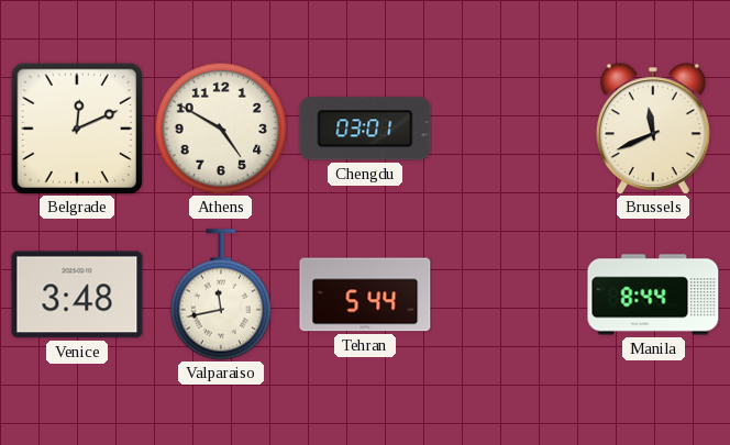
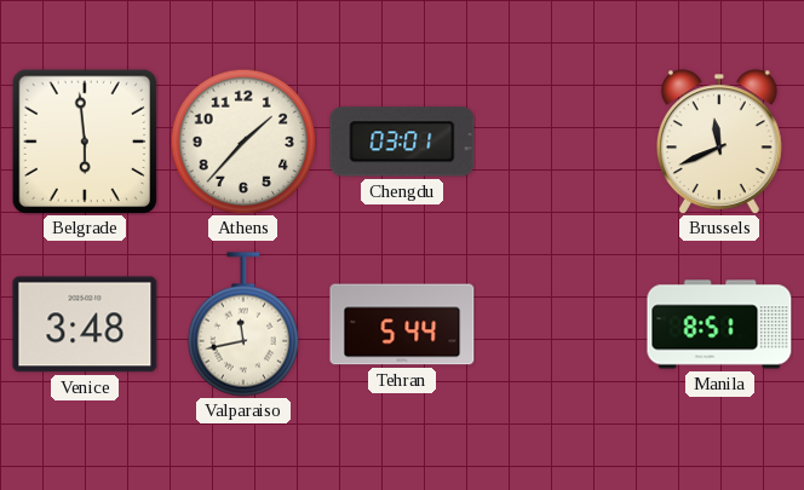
Belgrade: 12:11 -> 5:59 (85, 142)
Athens: 4:50 -> 1:37 (242, 140)
Manila: 8:44 -> 8:51 (719, 324)
